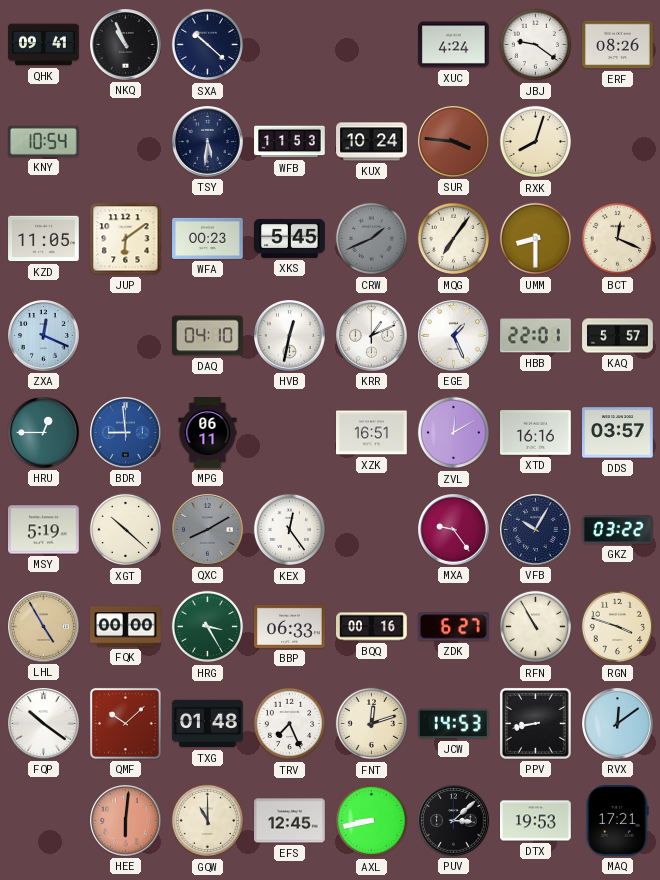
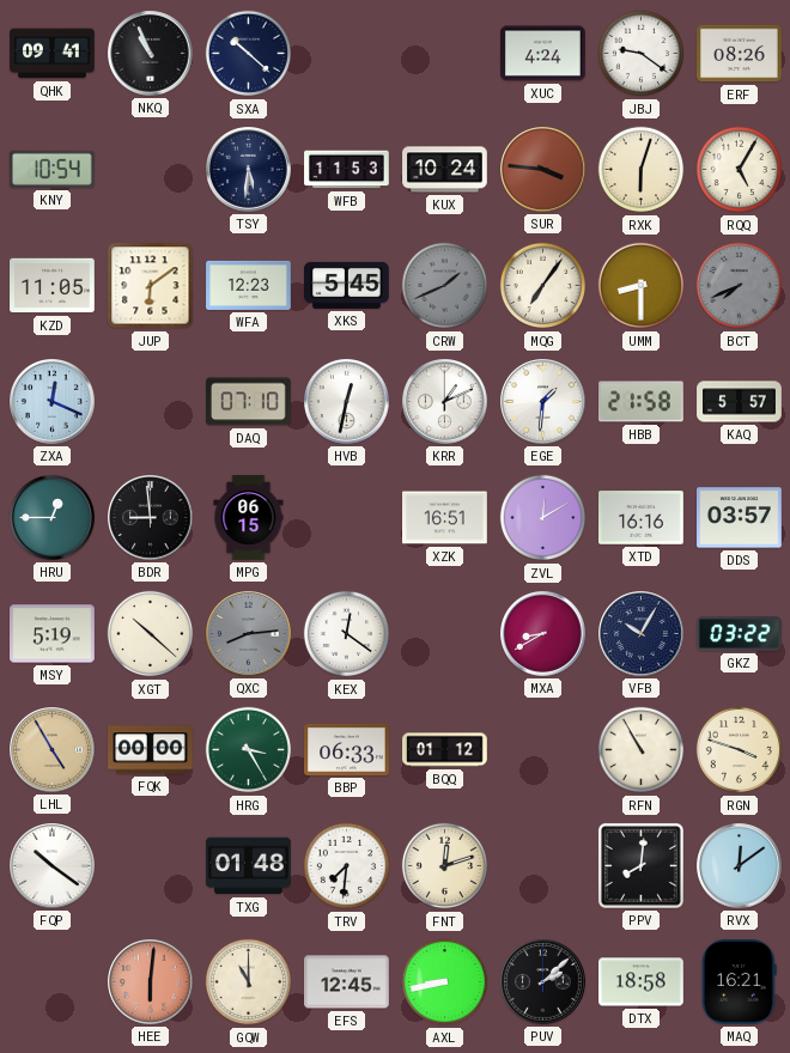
RXK: 8:03 -> 6:03 (642, 170)
RQQ: none -> 5:05 (740, 170)
WFA: 00:23 -> 12:23 (249, 285)
BCT: 12:19 -> 7:41 (740, 286)
BCT dial: cream -> grey (740, 286)
DAQ: 04:10 -> 07:10 (249, 402)
EGE: 1:26 -> 1:31 (543, 402)
HBB: 22:01 -> 21:58 (642, 402)
BDR dial: blue -> black (151, 518)
MPG: 06:11 -> 06:15 (249, 518)
QXC: 8:10 -> 8:14 (249, 634)
KEX: 12:24 -> 12:21 (347, 634)
MXA: 9:24 -> 8:40 (543, 634)
BQQ: 00:16 -> 01:12 (445, 750)
ZDK: 6:27 -> none (454, 627)
QMF: 10:08 -> none (125, 723)
TRV: 7:26 -> 7:31 (347, 866)
JCW: 14:53 -> none (453, 724)
PPV: 8:43 -> 8:01 (640, 865)
PUV: 3:08 -> 2:08 (543, 982)
DTX: 19:53 -> 18:58 (642, 982)
MAQ: 17:21 -> 16:21 (740, 982)
